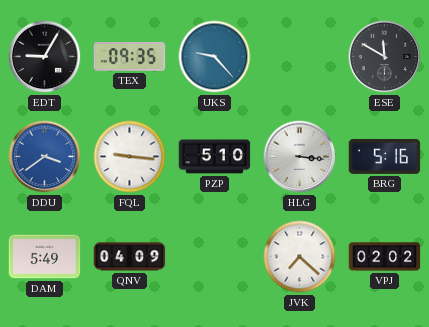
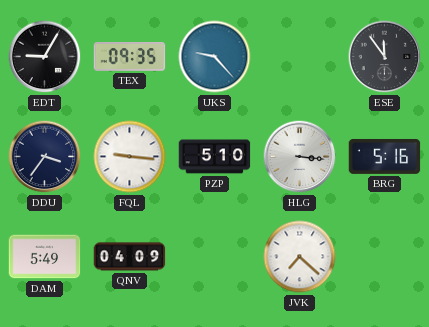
ESE: 11:50 -> 11:54 (385, 57)
DDU: 3:39 -> 3:36 (45, 157)
DDU dial: blue -> navy (45, 157)
VPJ: 02:02 -> none (385, 257)
